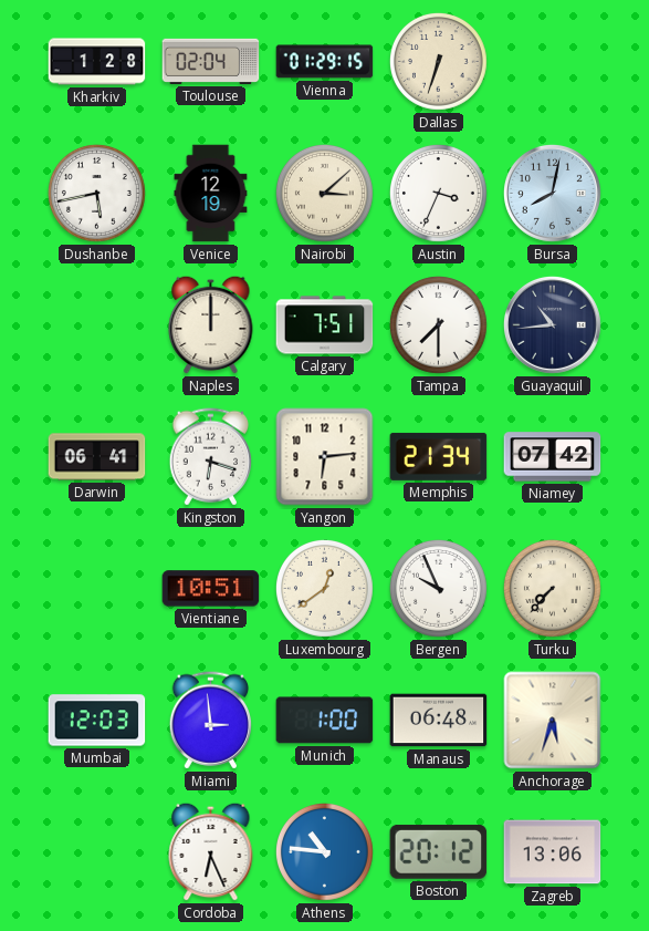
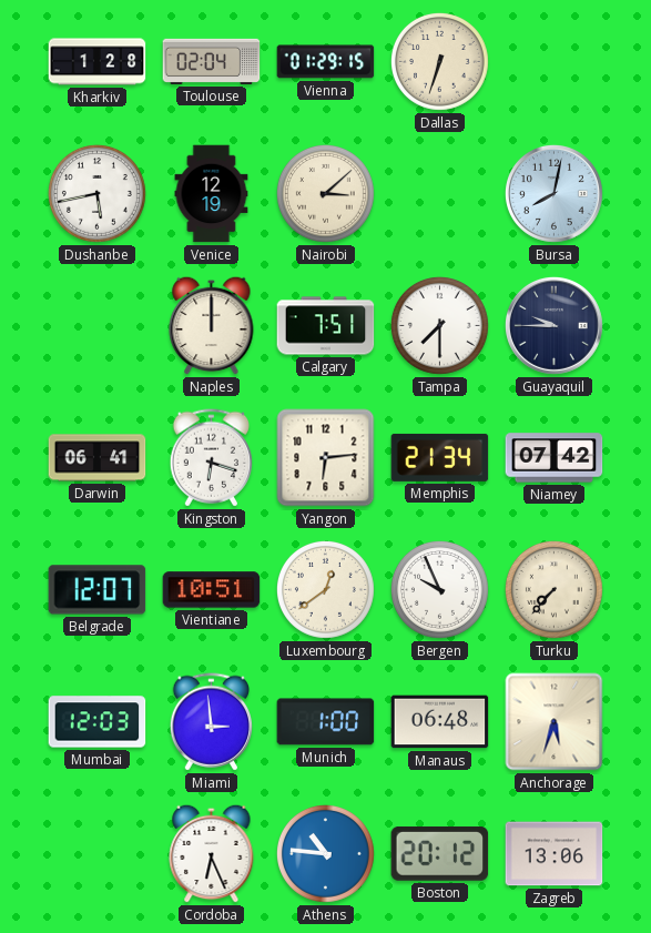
Austin: 3:34 -> none (438, 193)
Guayaquil: 10:44 -> 9:45 (555, 326)
Belgrade: none -> 12:07 (98, 590)
